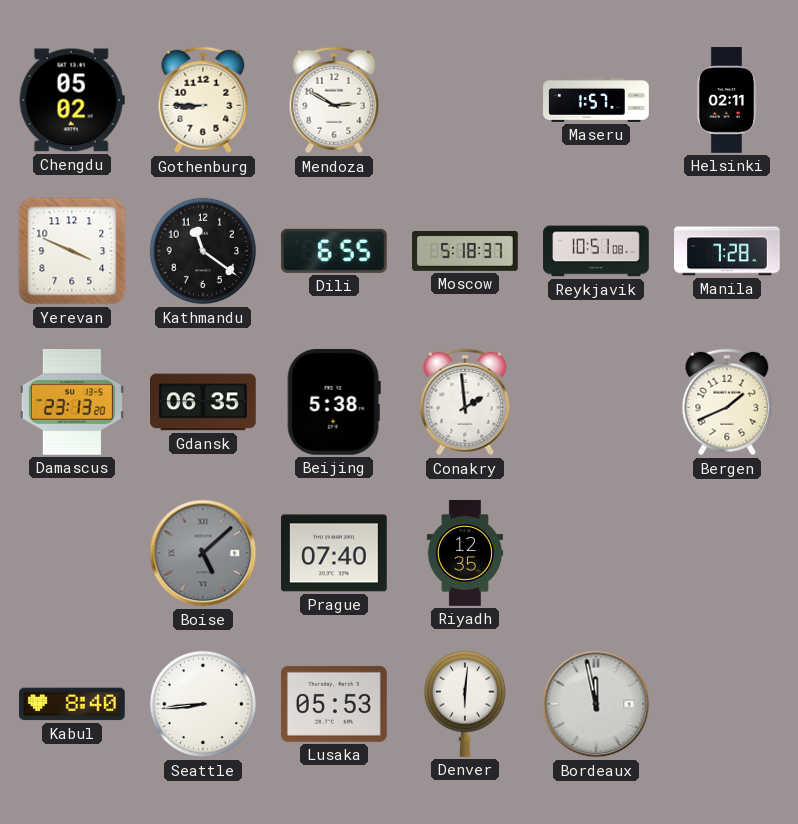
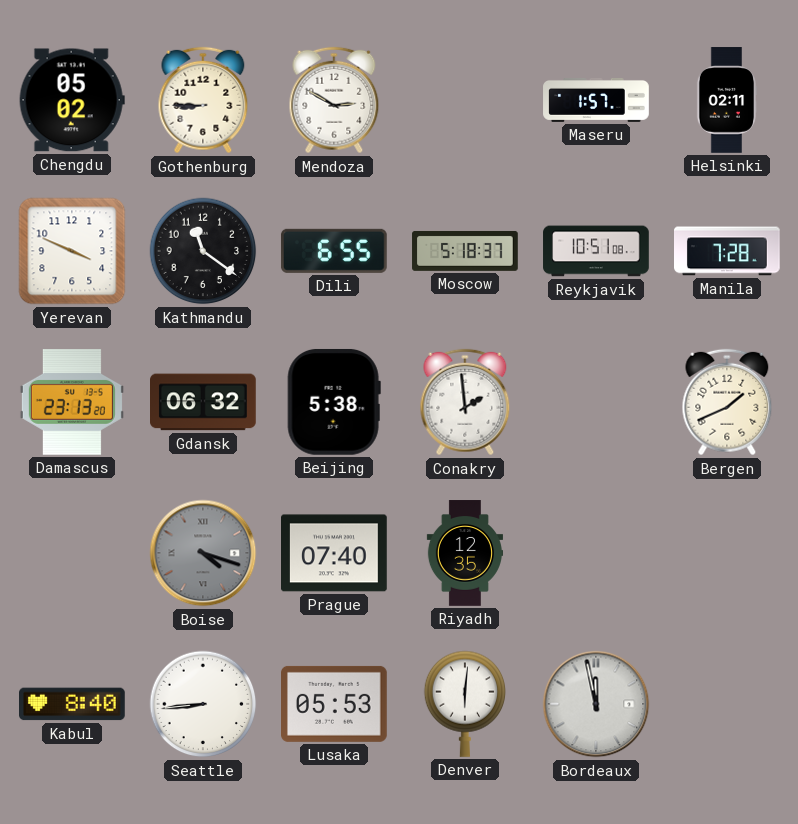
Gdansk: 06:35 -> 06:32 (204, 402)
Boise: 5:08 -> 4:18 (203, 553)
